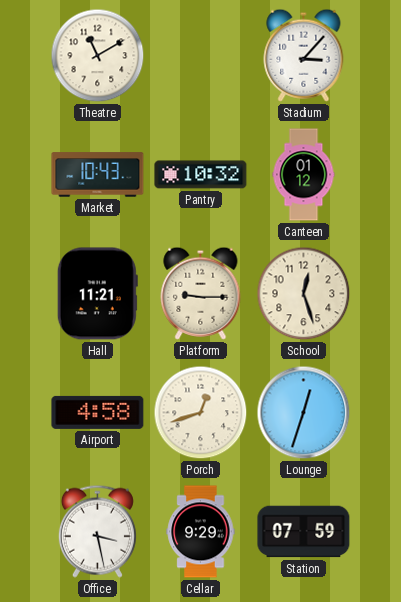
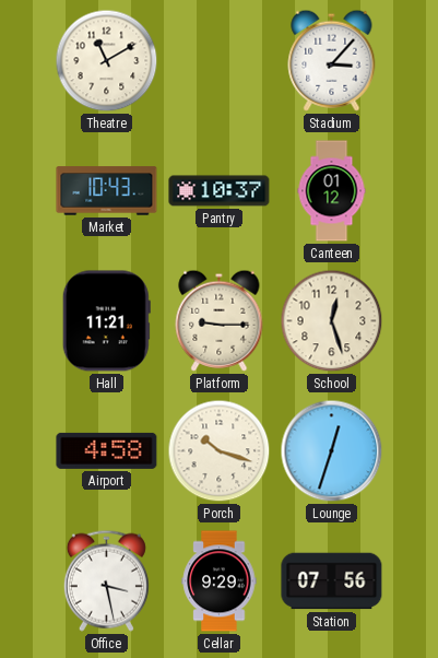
Pantry: 10:32 -> 10:37 (220, 191)
Porch: 12:42 -> 10:18 (220, 451)
Station: 07:59 -> 07:56 (332, 581)
